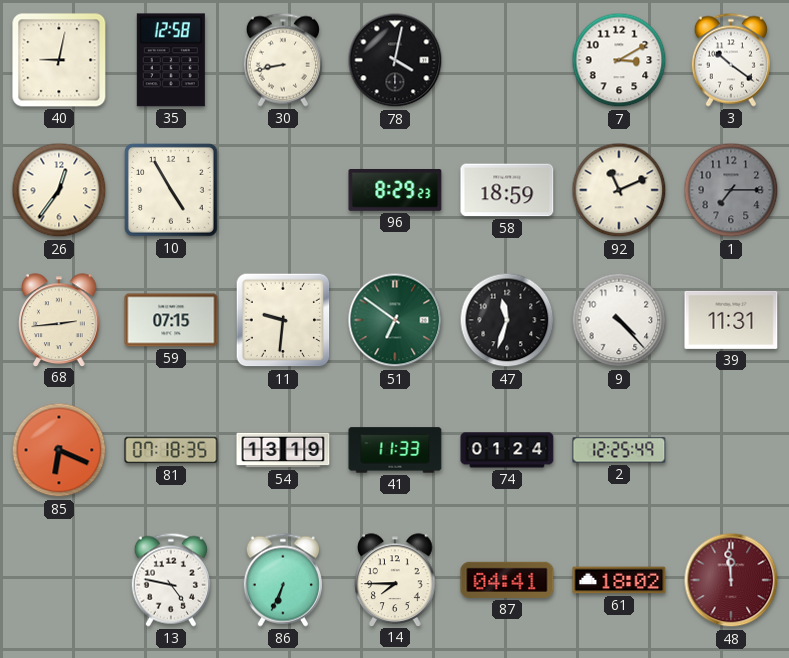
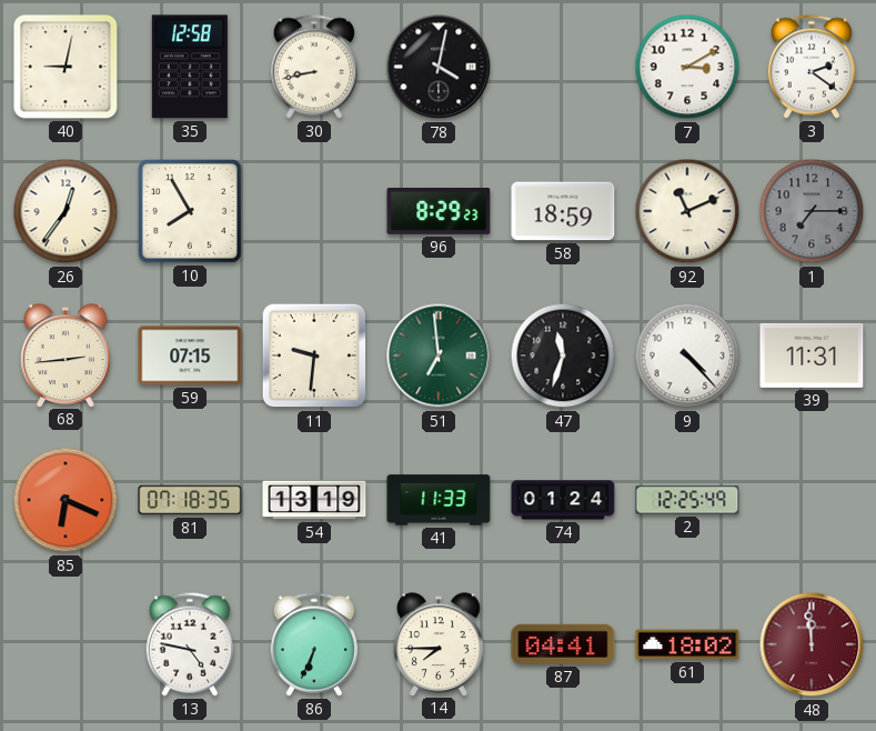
3: 10:21 -> 2:21 (812, 67)
10: 4:55 -> 7:55 (190, 211)
51: 6:51 -> 6:59 (439, 356)
